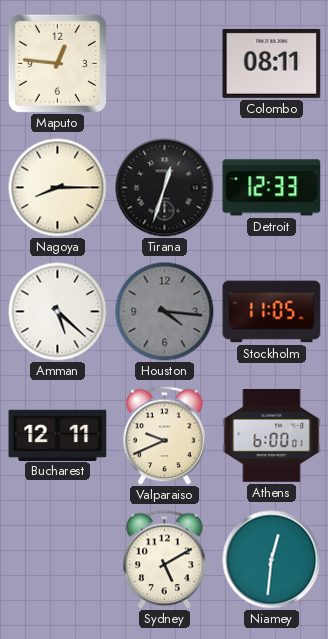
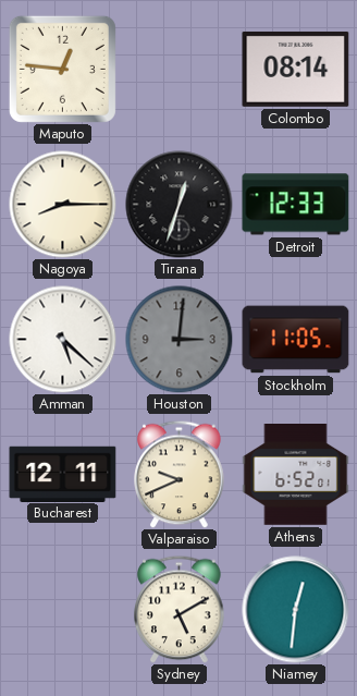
Colombo: 08:11 -> 08:14 (296, 69)
Houston: 4:16 -> 3:01 (180, 340)
Athens: 6:00 -> 6:52 (296, 475)
